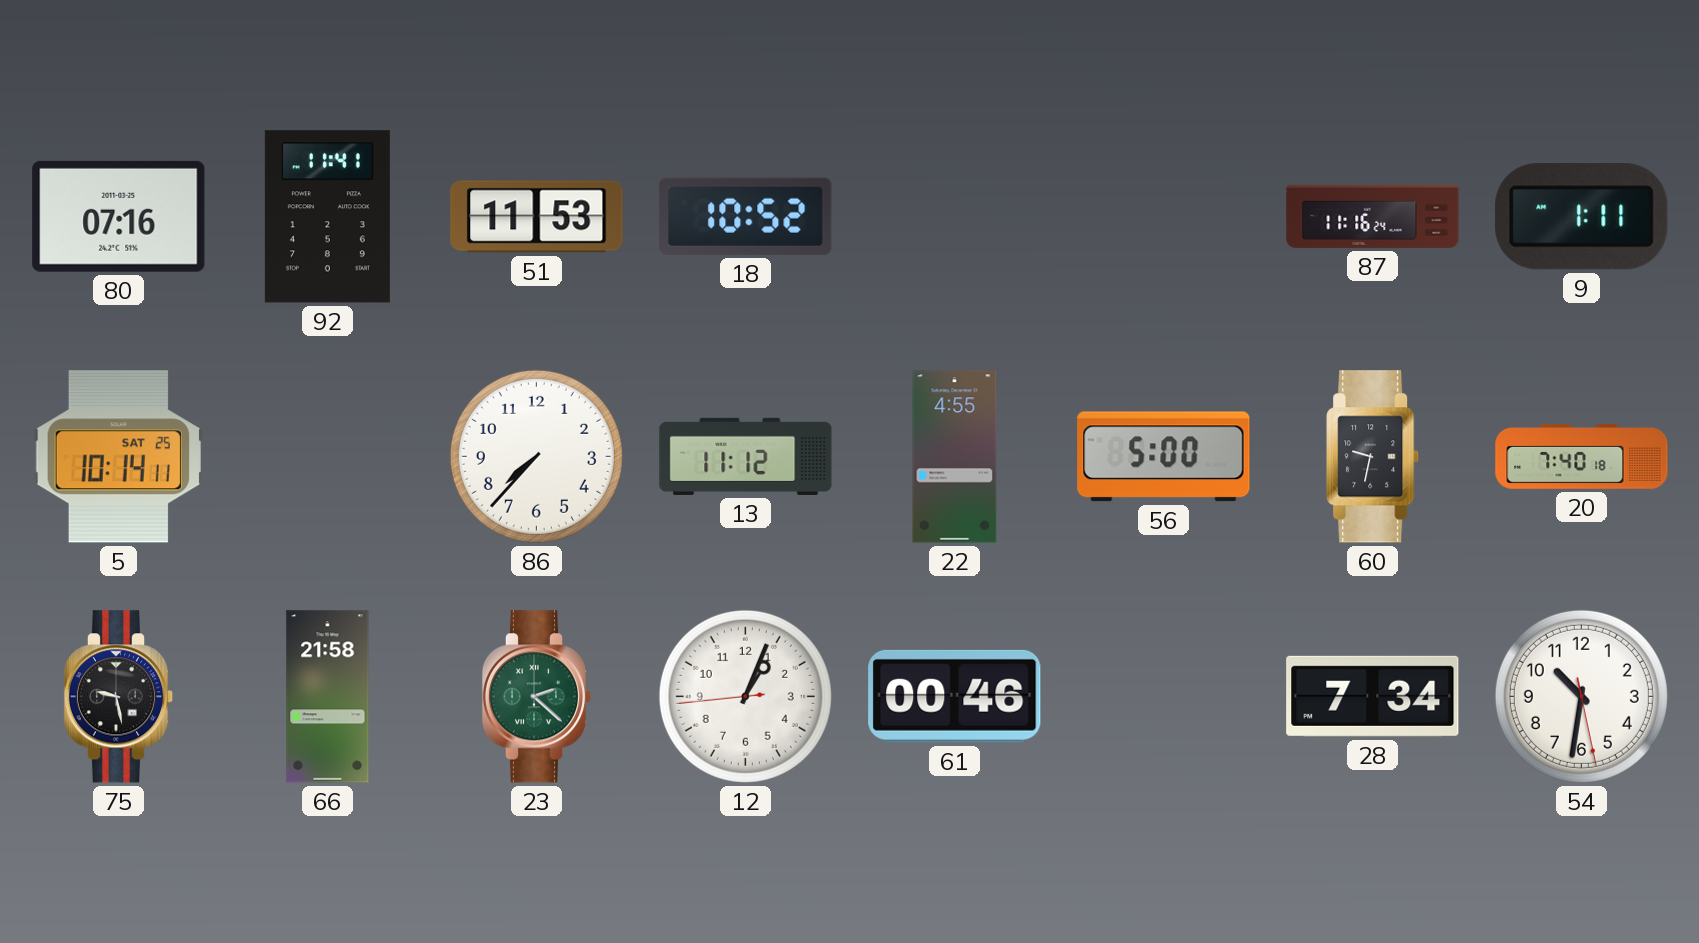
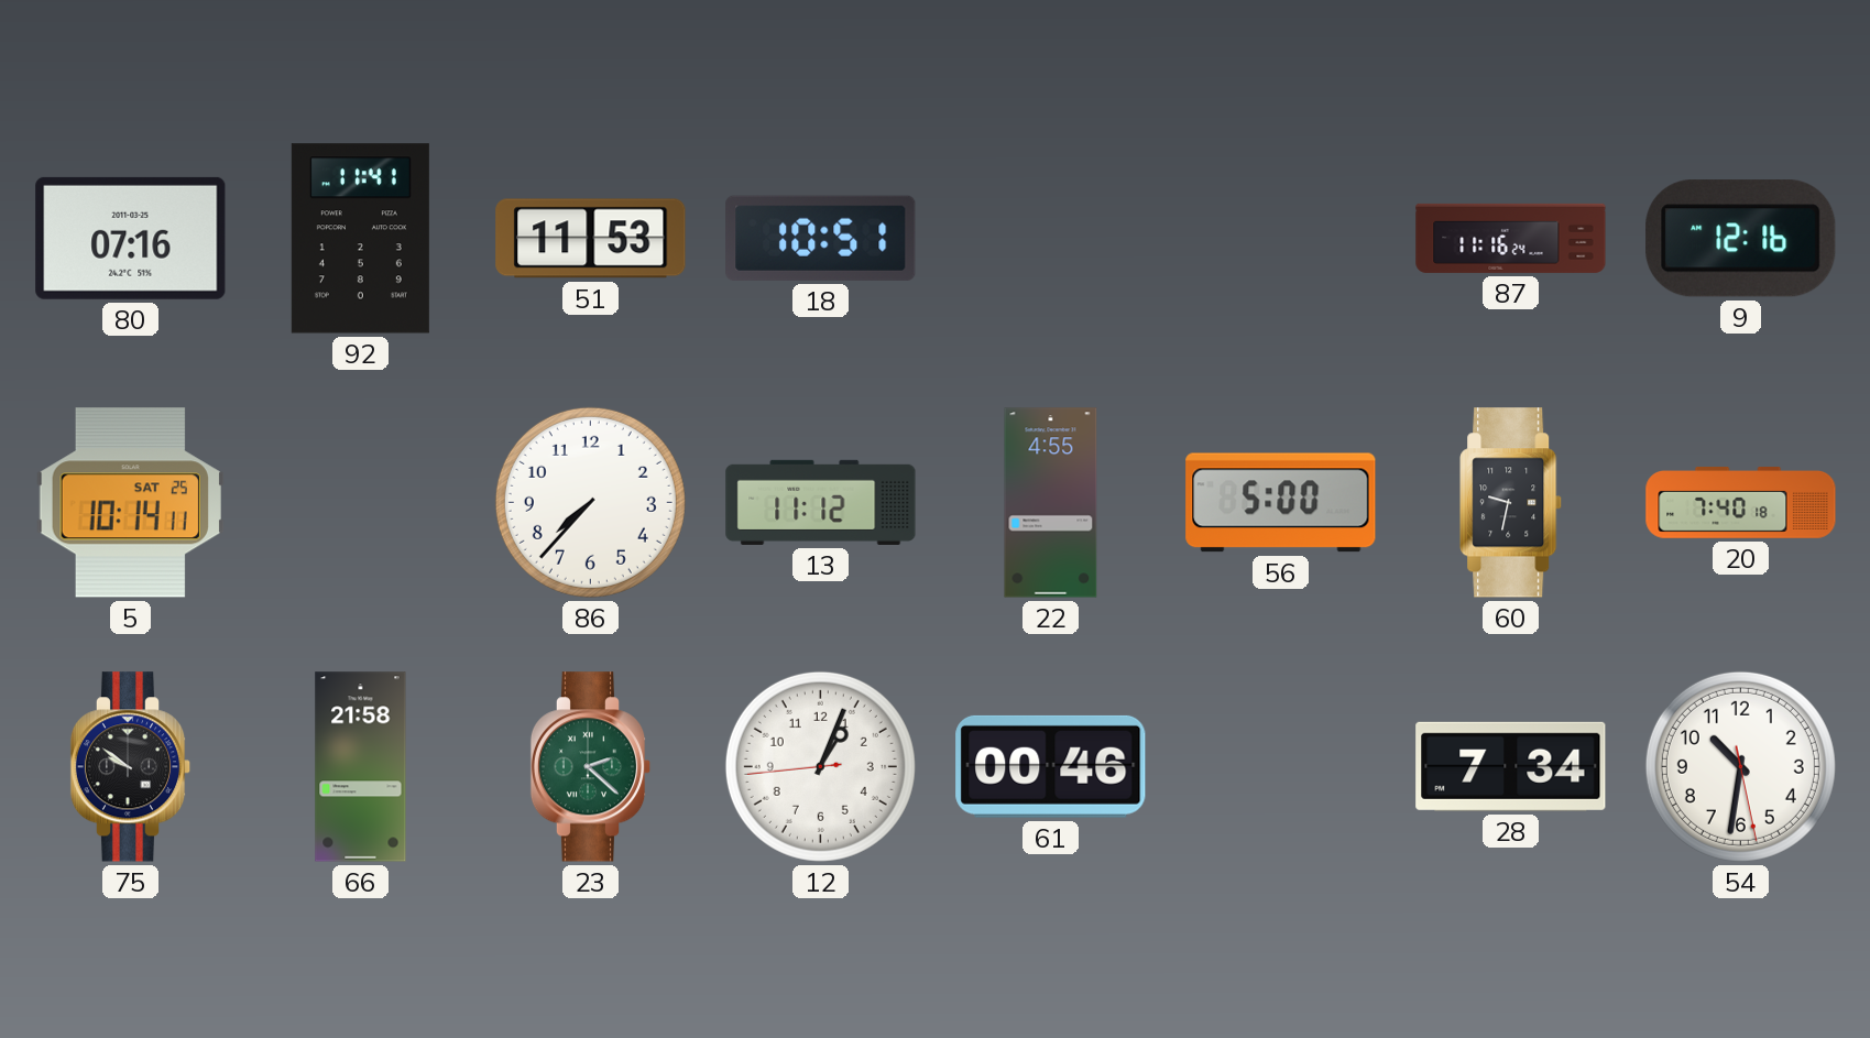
18: 10:52 -> 10:51 (821, 238)
9: 1:11 -> 12:16 (1741, 239)
75: 9:28 -> 9:51 (131, 767)
